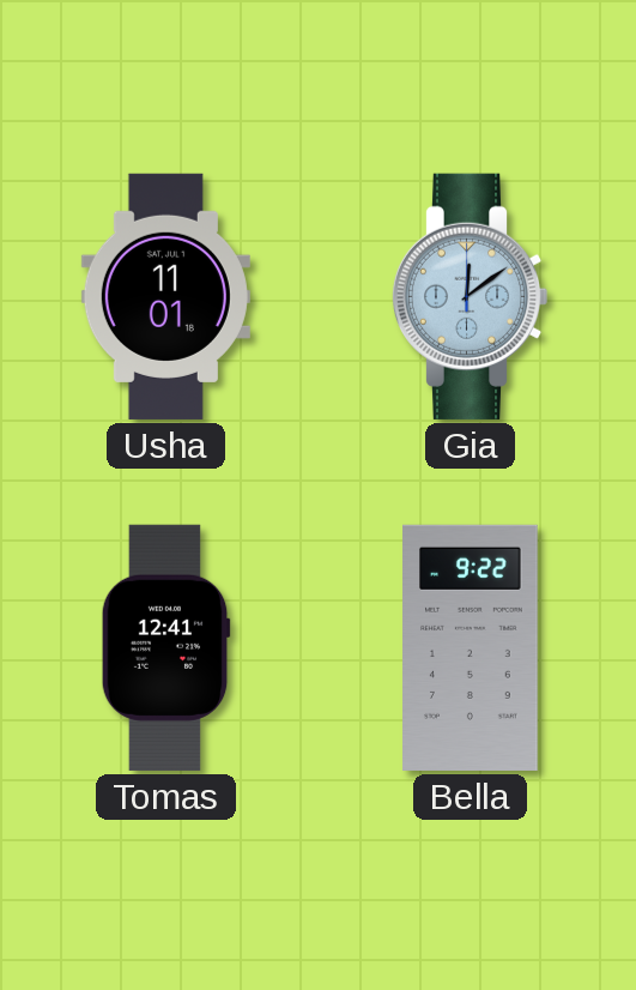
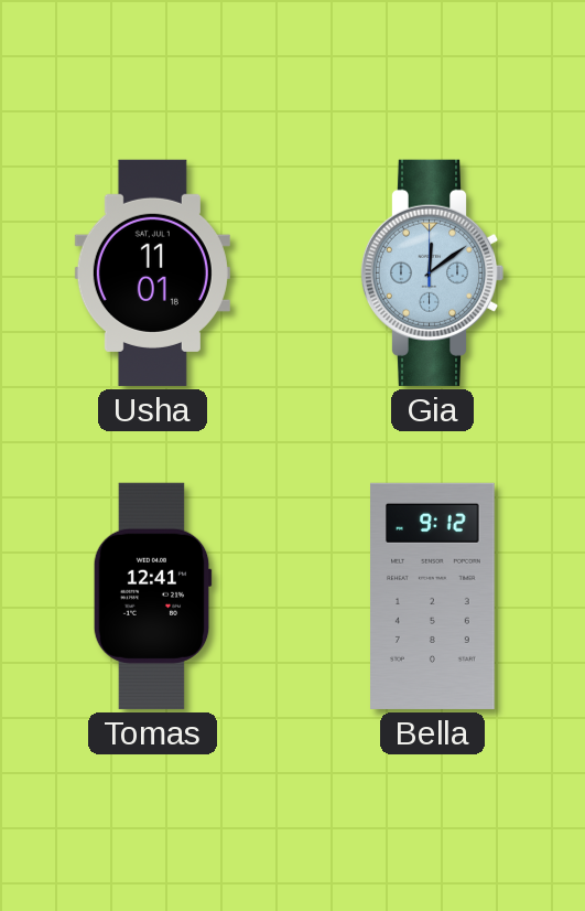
Bella: 9:22 -> 9:12 (433, 596)
